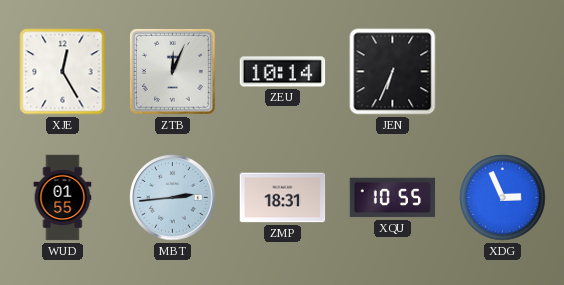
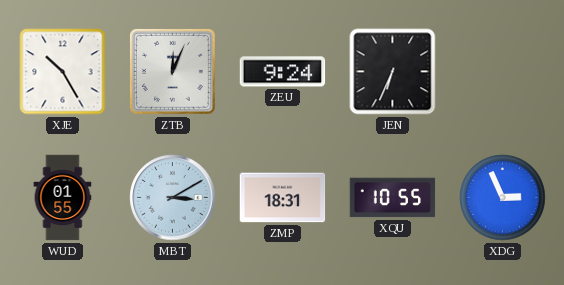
XJE: 12:25 -> 10:25 (63, 72)
ZEU: 10:14 -> 9:24 (283, 72)
MBT: 2:44 -> 3:10 (173, 198)
